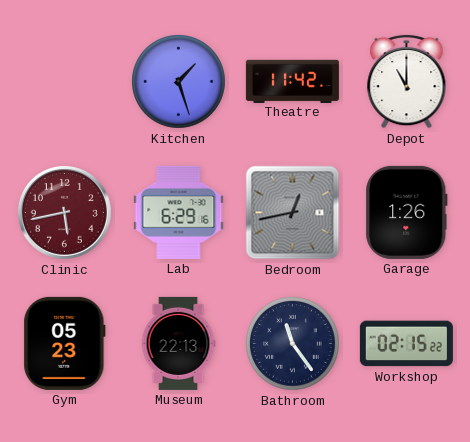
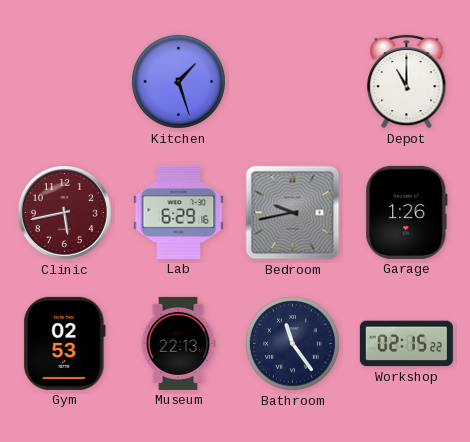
Theatre: 11:42 -> none (292, 81)
Bedroom: 12:43 -> 9:43 (293, 213)
Gym: 05:23 -> 02:53 (65, 343)
